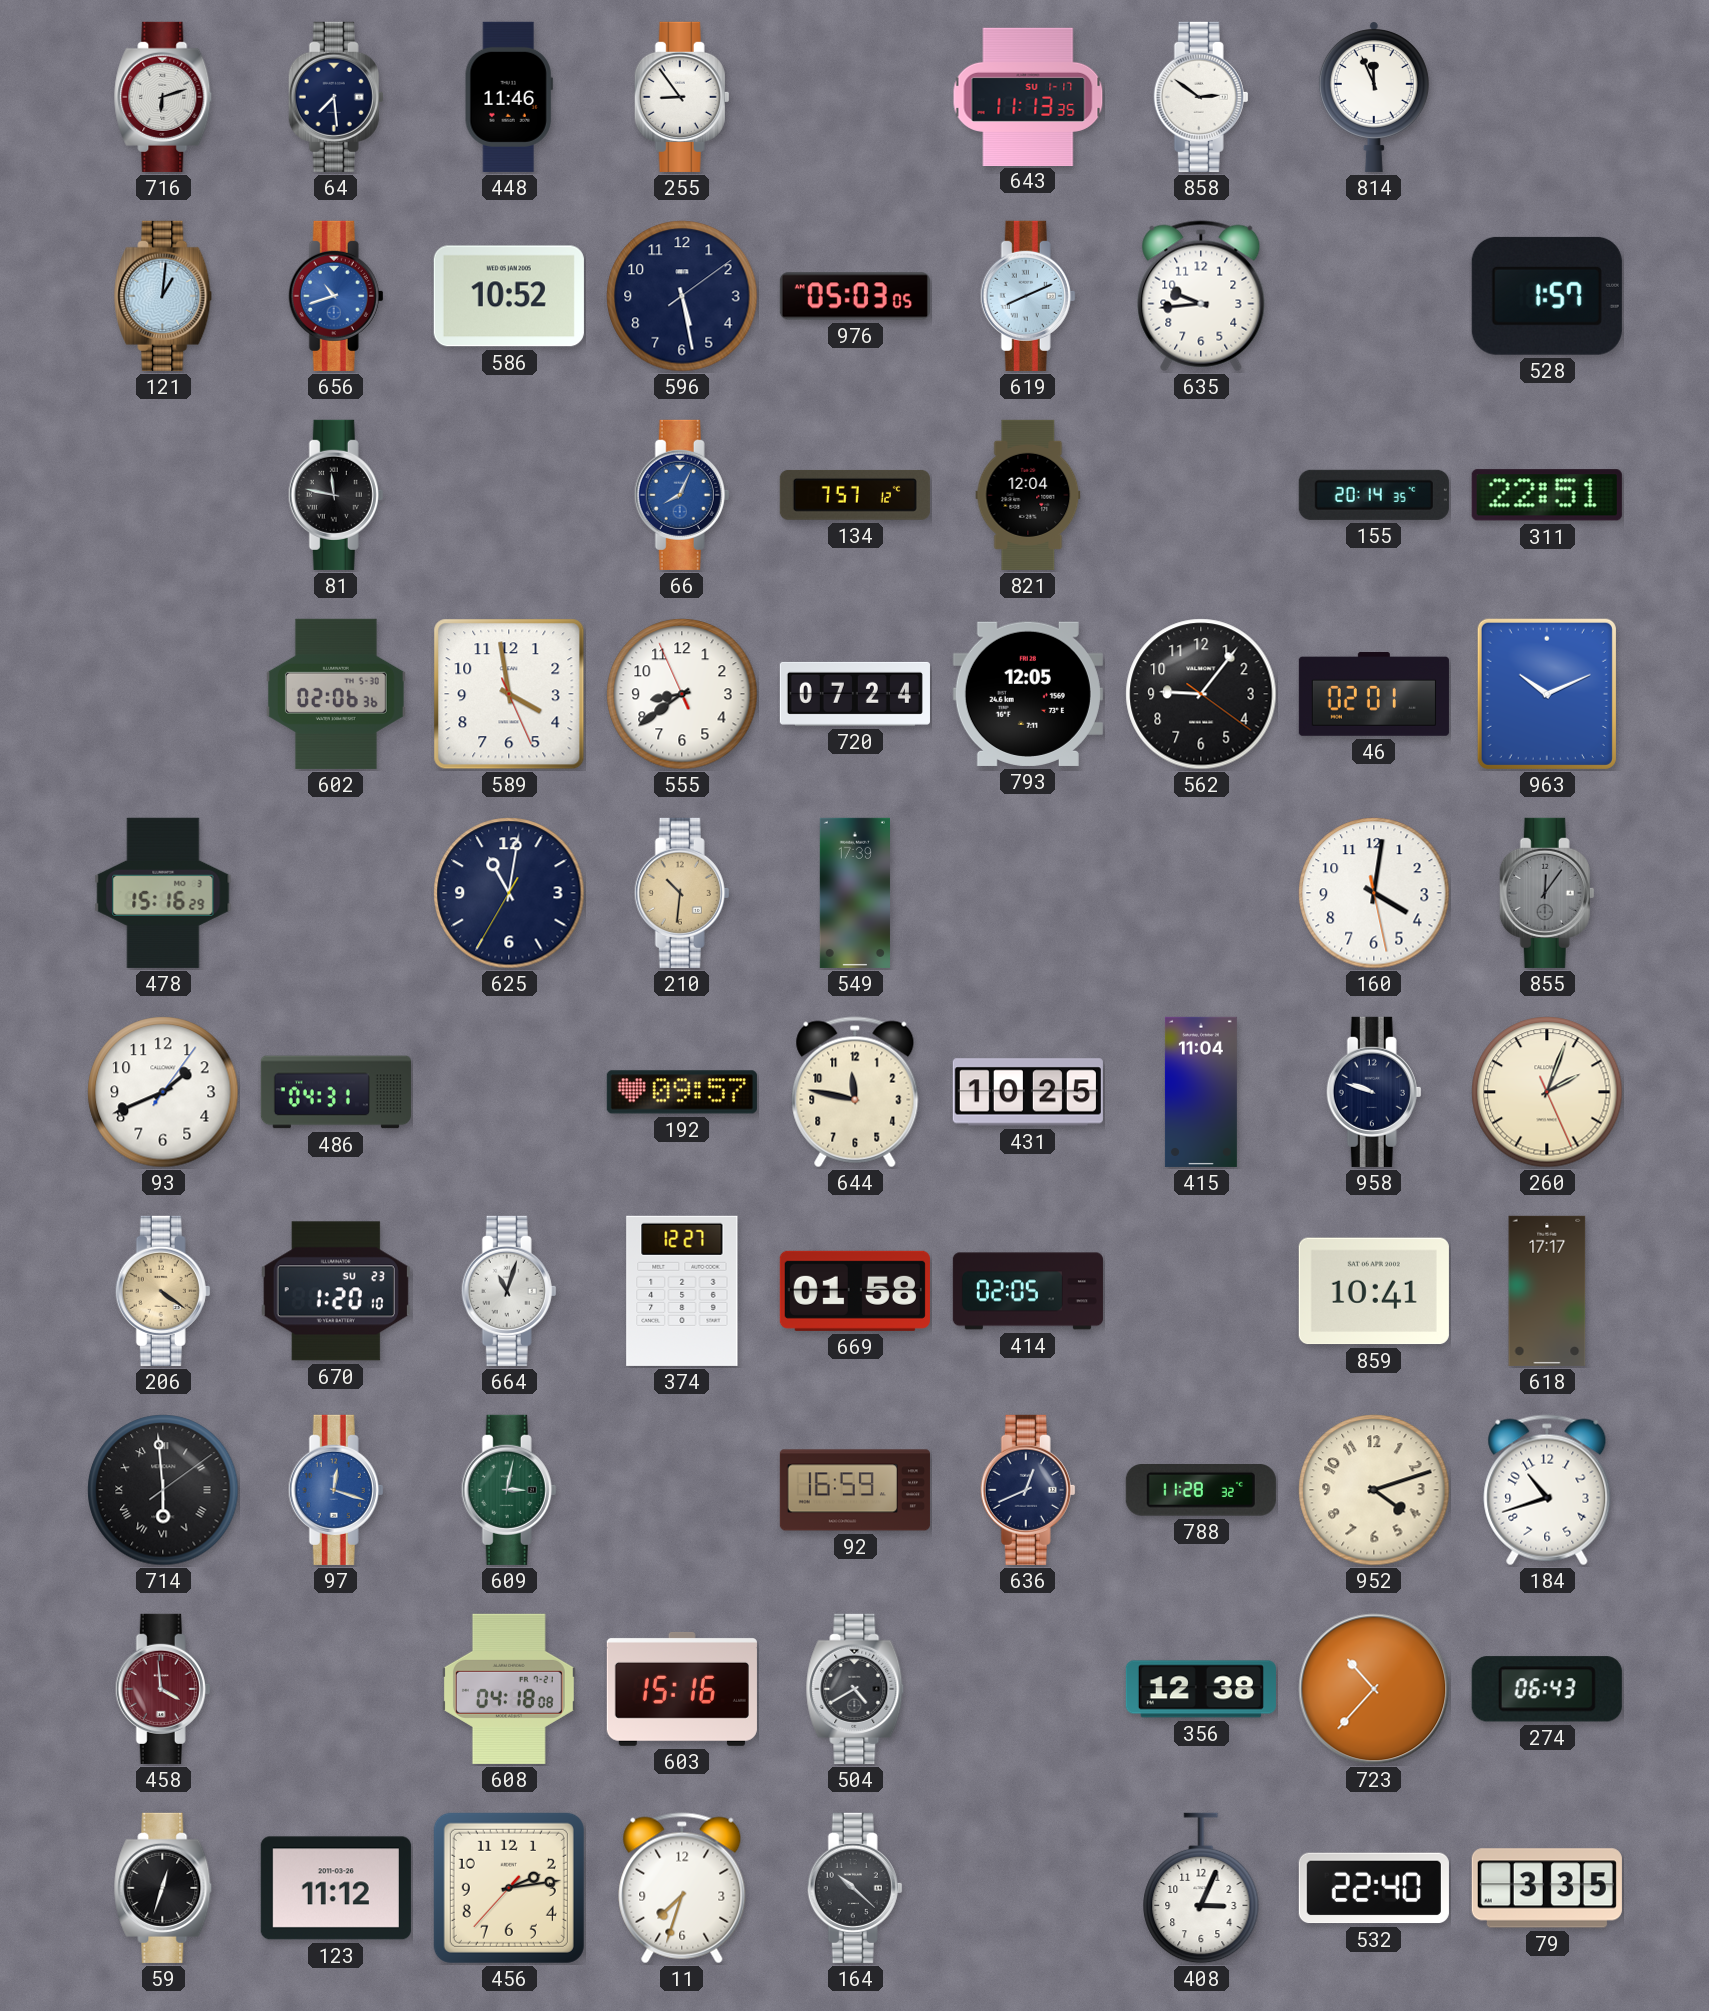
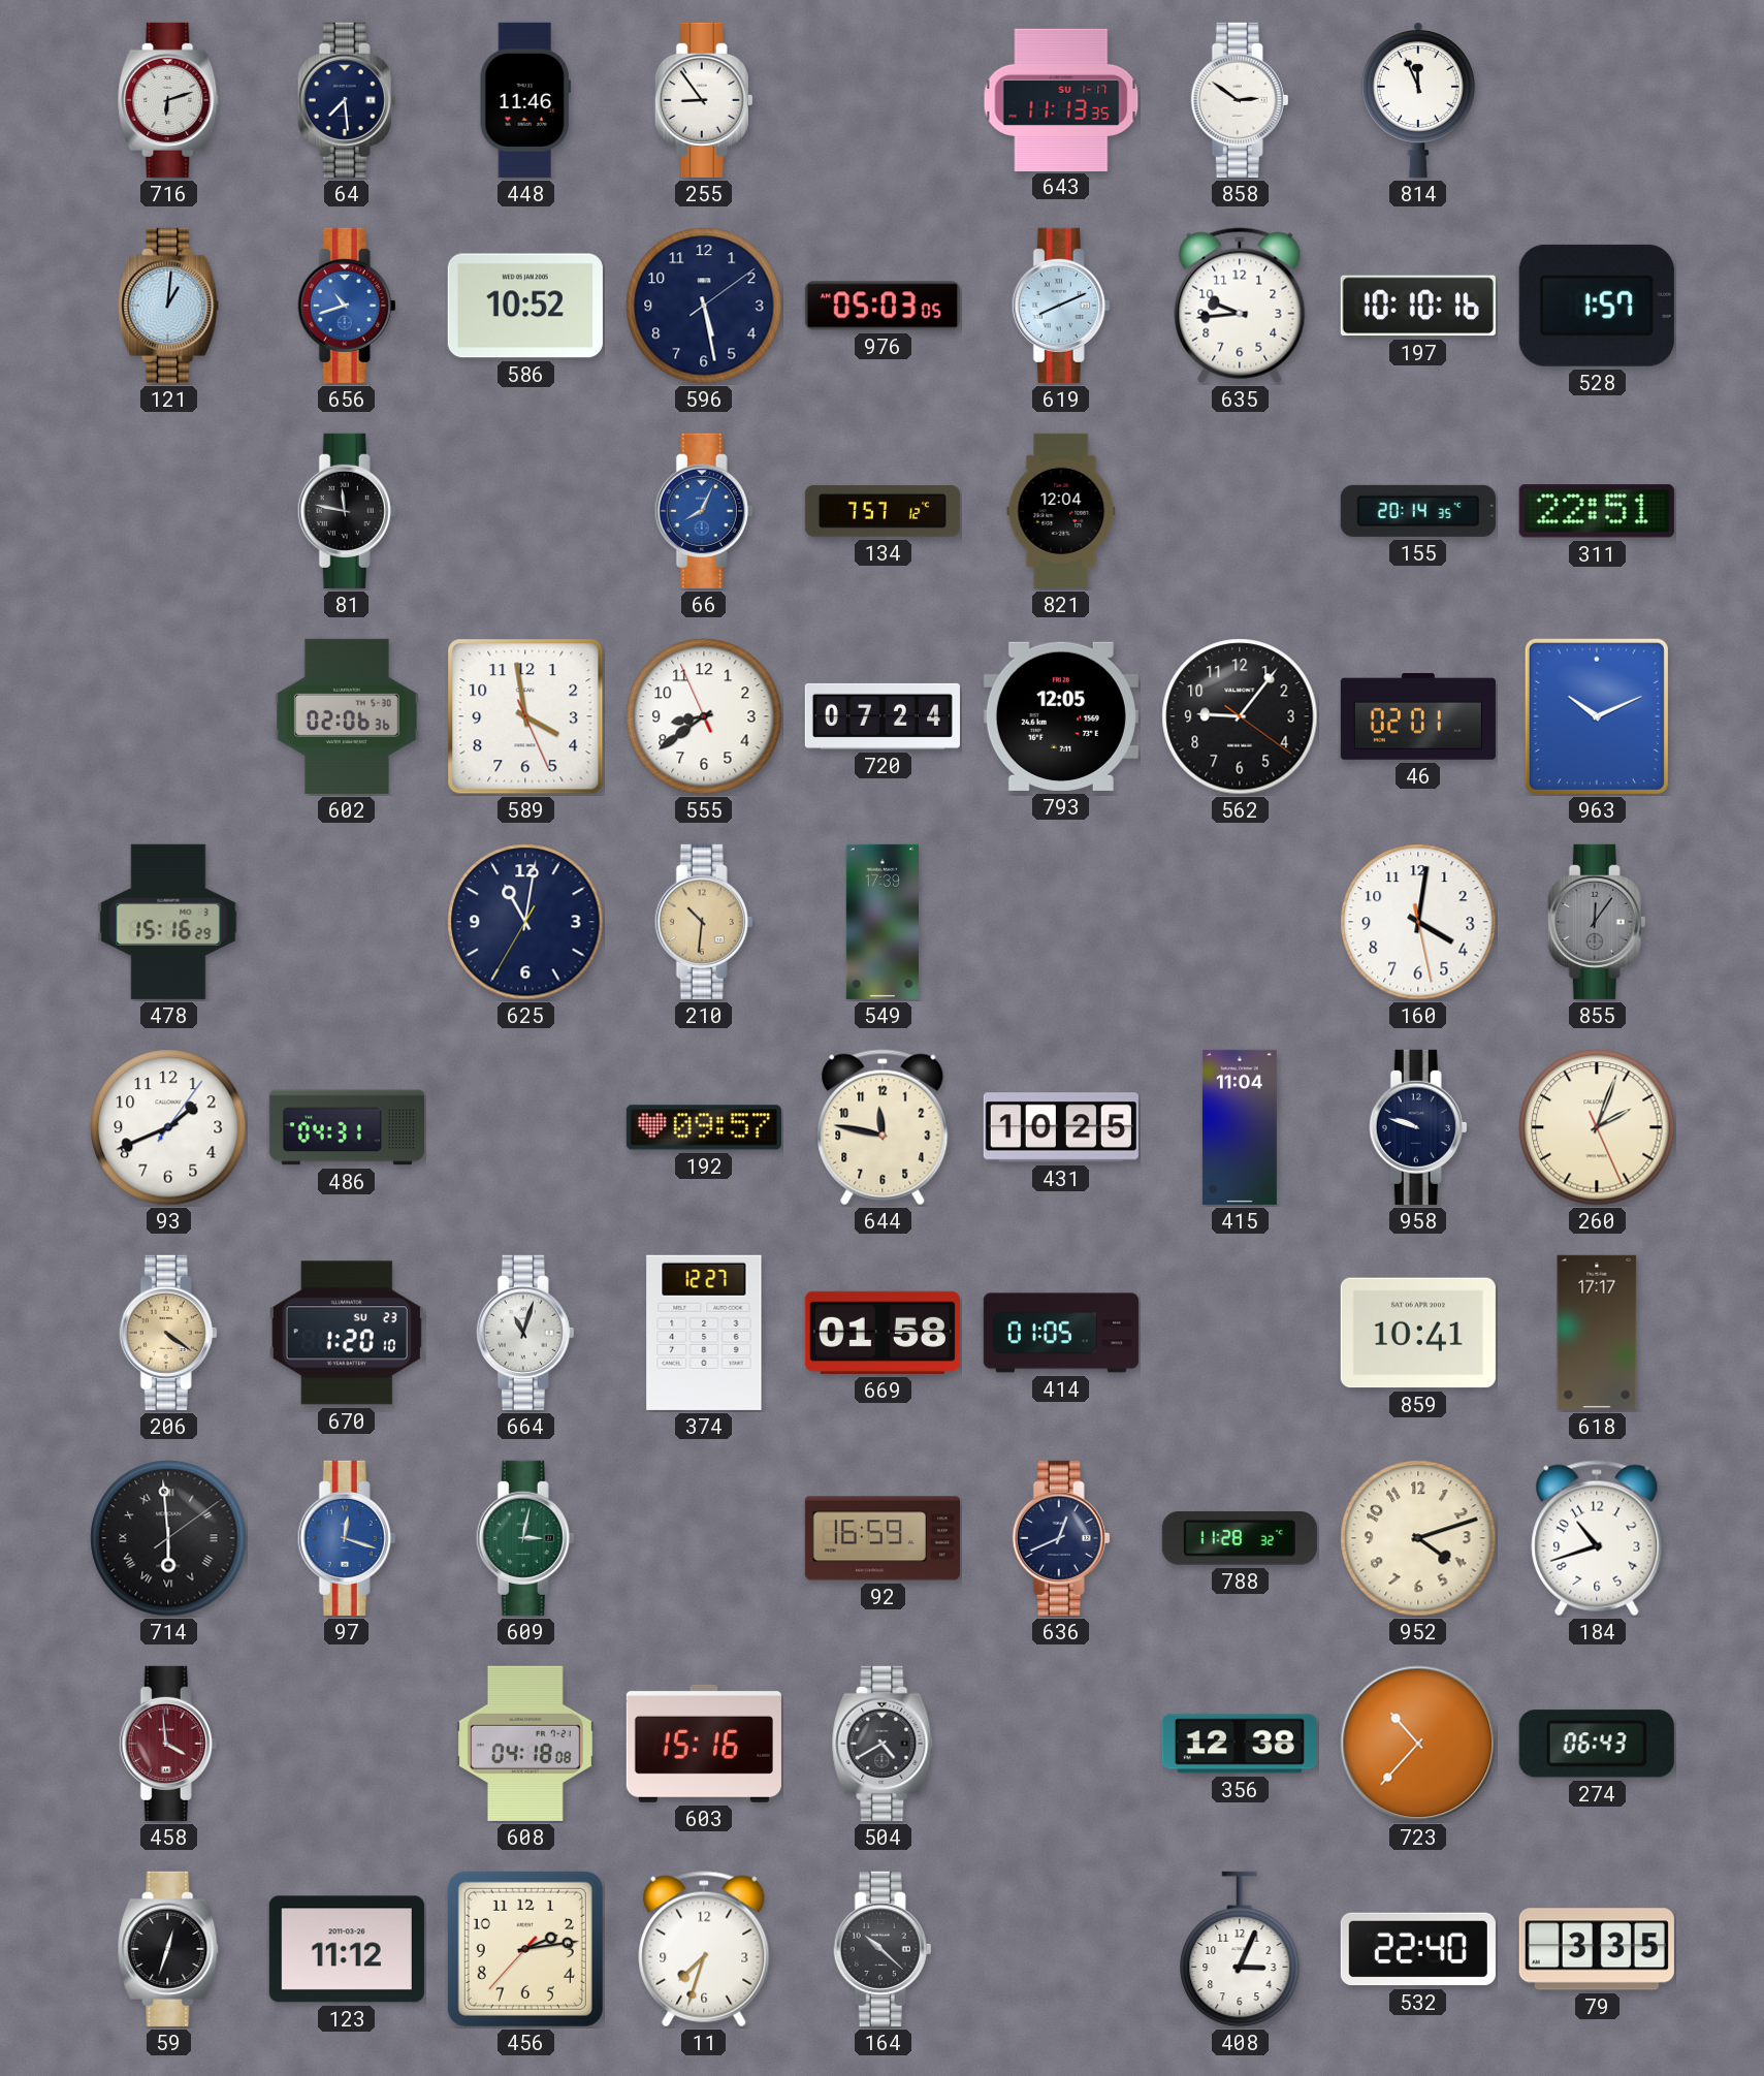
197: none -> 10:10 (1418, 306)
414: 02:05 -> 01:05 (1061, 1333)
